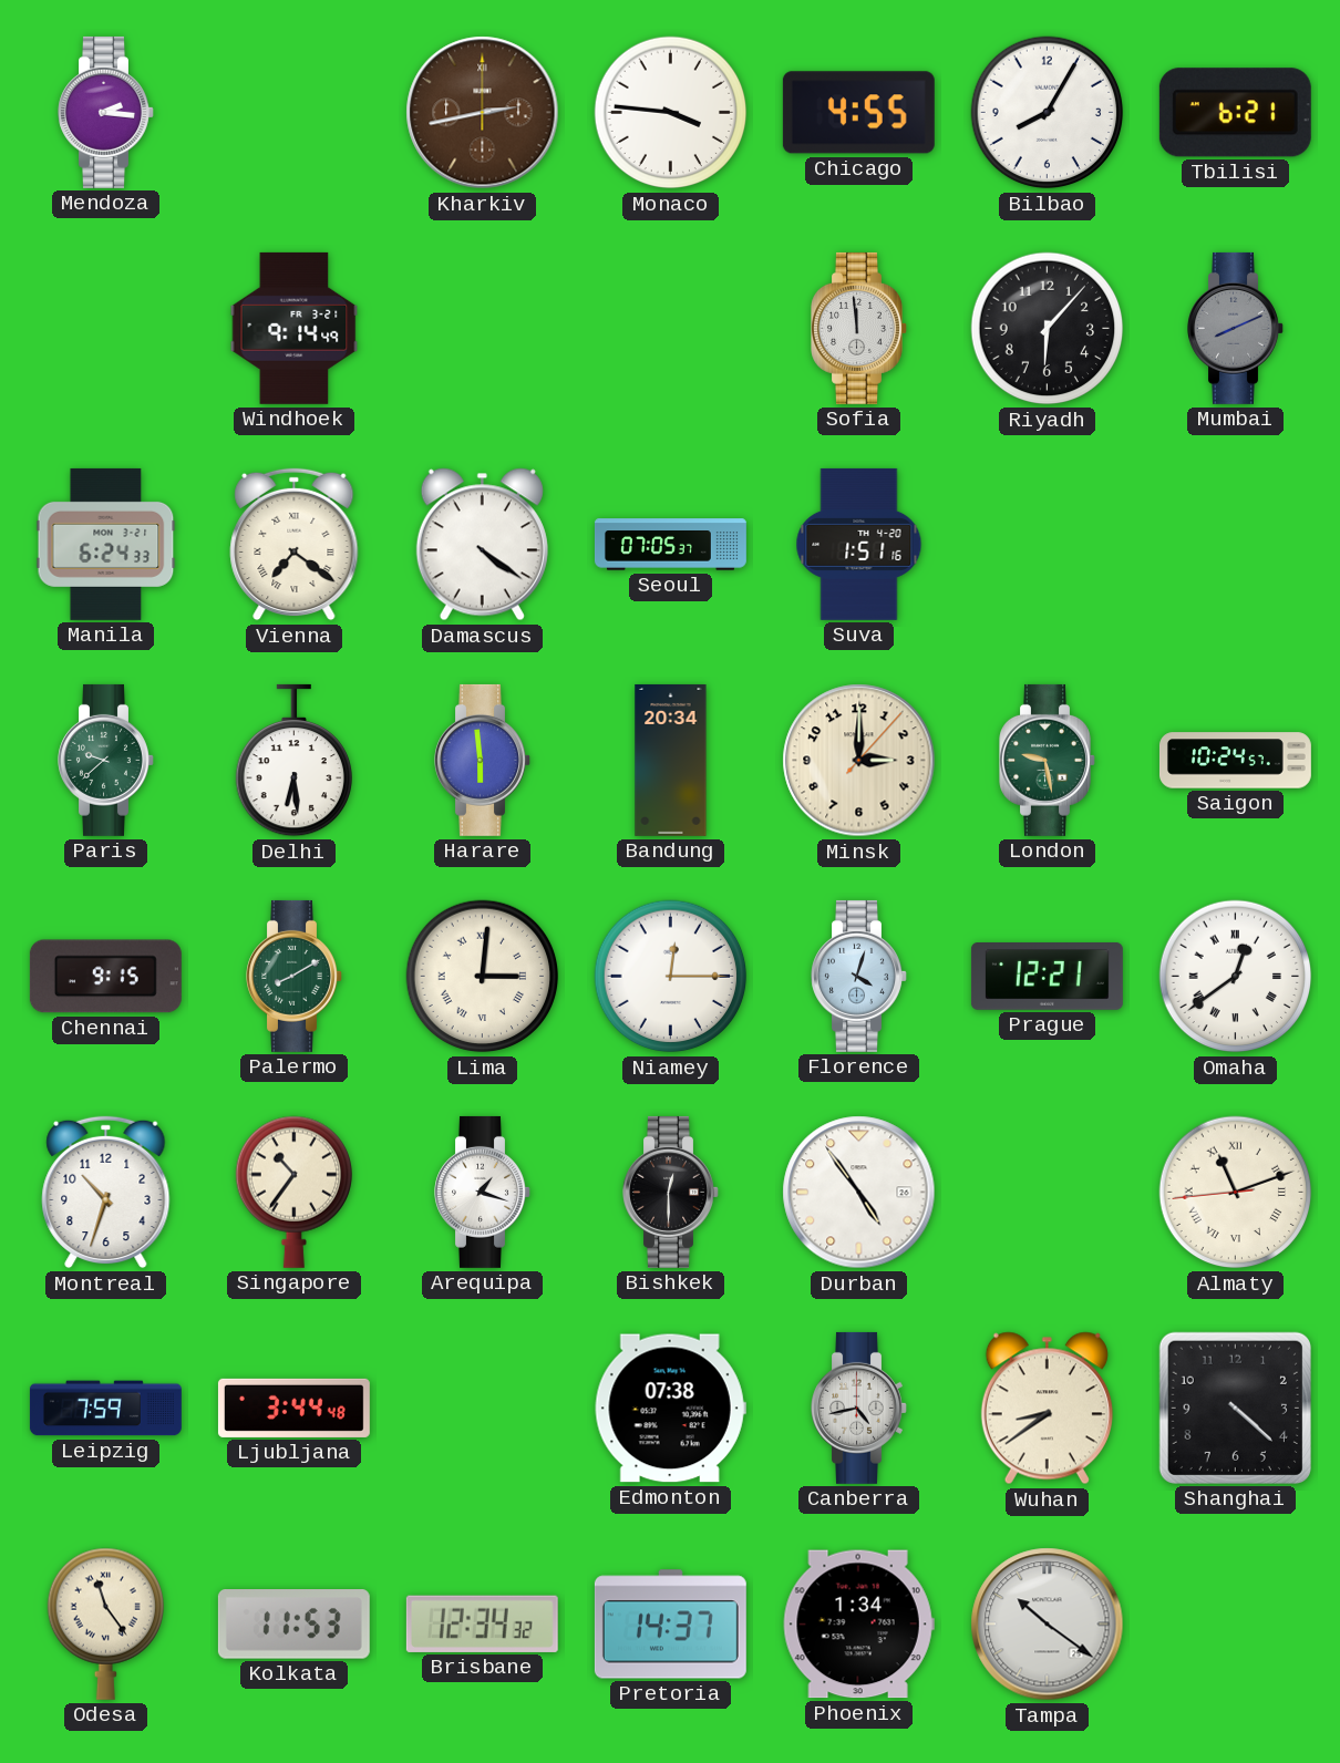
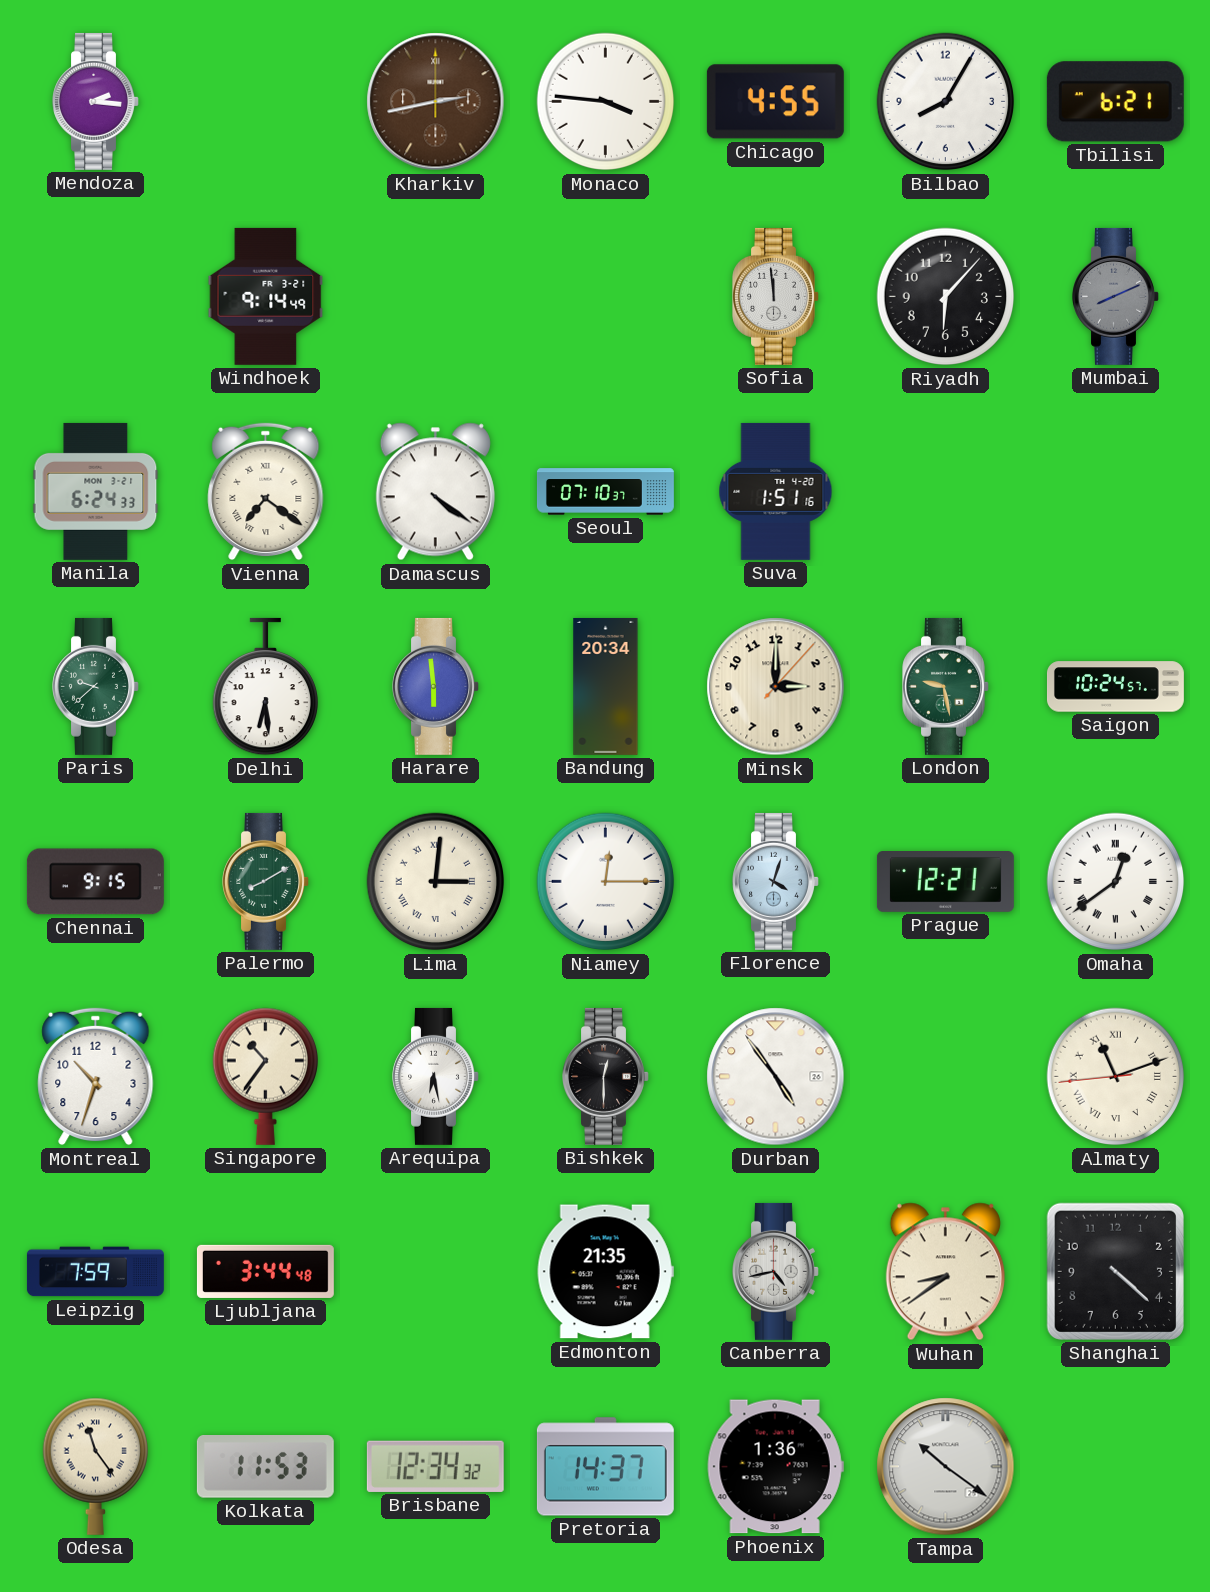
Seoul: 07:05 -> 07:10 (605, 492)
Arequipa: 1:18 -> 6:28 (436, 1076)
Edmonton: 07:38 -> 21:35 (605, 1272)
Phoenix: 1:34 -> 1:36 (775, 1467)
